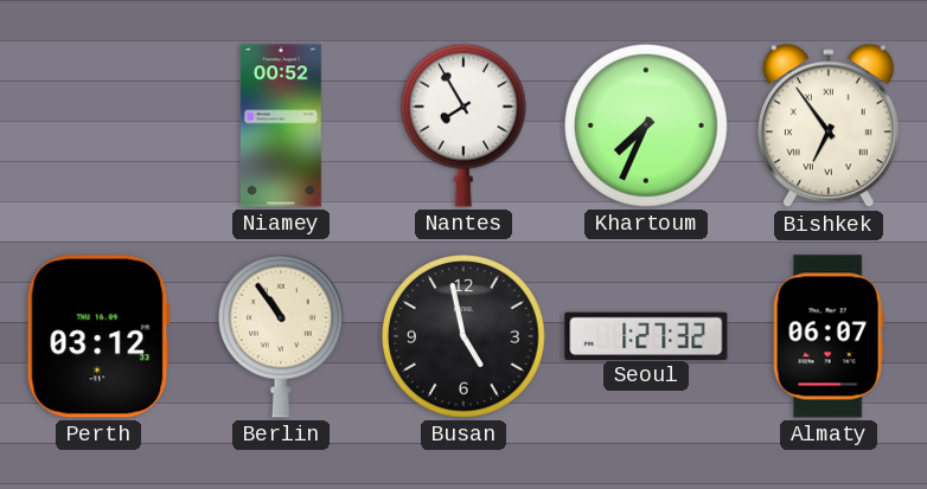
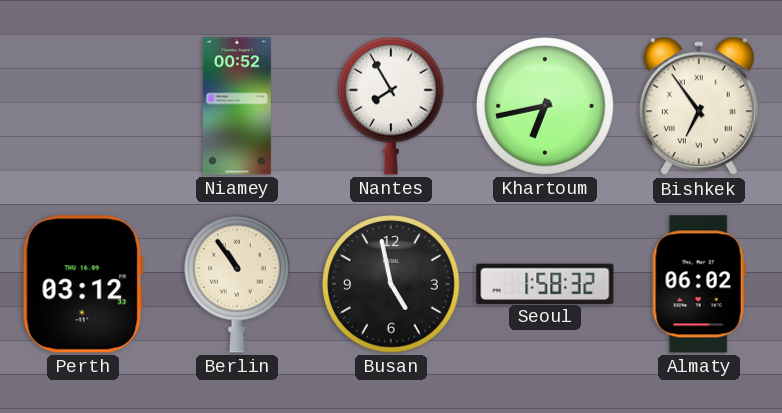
Khartoum: 7:34 -> 6:43 (545, 106)
Seoul: 1:27 -> 1:58 (545, 283)
Almaty: 06:07 -> 06:02 (699, 284)
